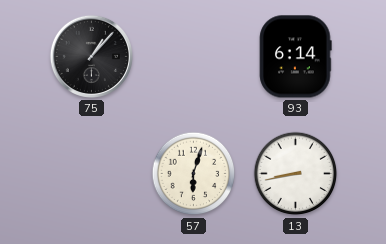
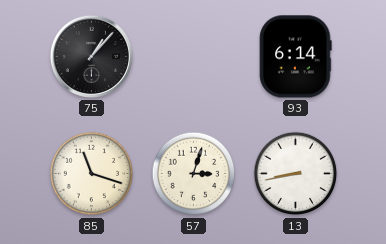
85: none -> 11:18 (92, 174)
57: 6:03 -> 3:03 (194, 174)
